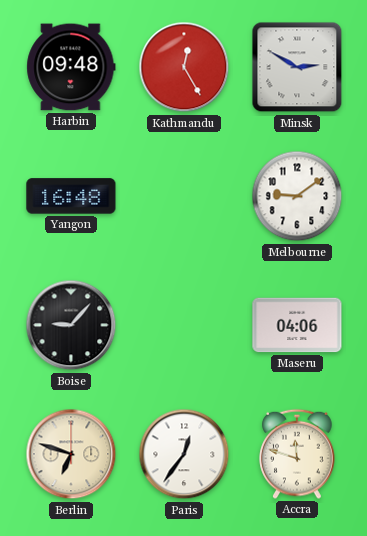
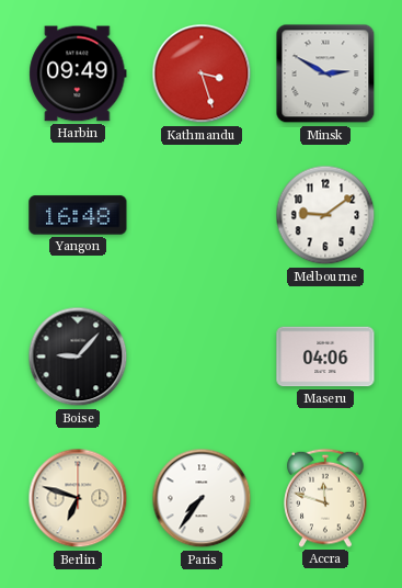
Harbin: 09:48 -> 09:49 (78, 73)
Kathmandu: 12:25 -> 3:27 (202, 73)
Paris: 12:36 -> 7:36 (202, 498)
